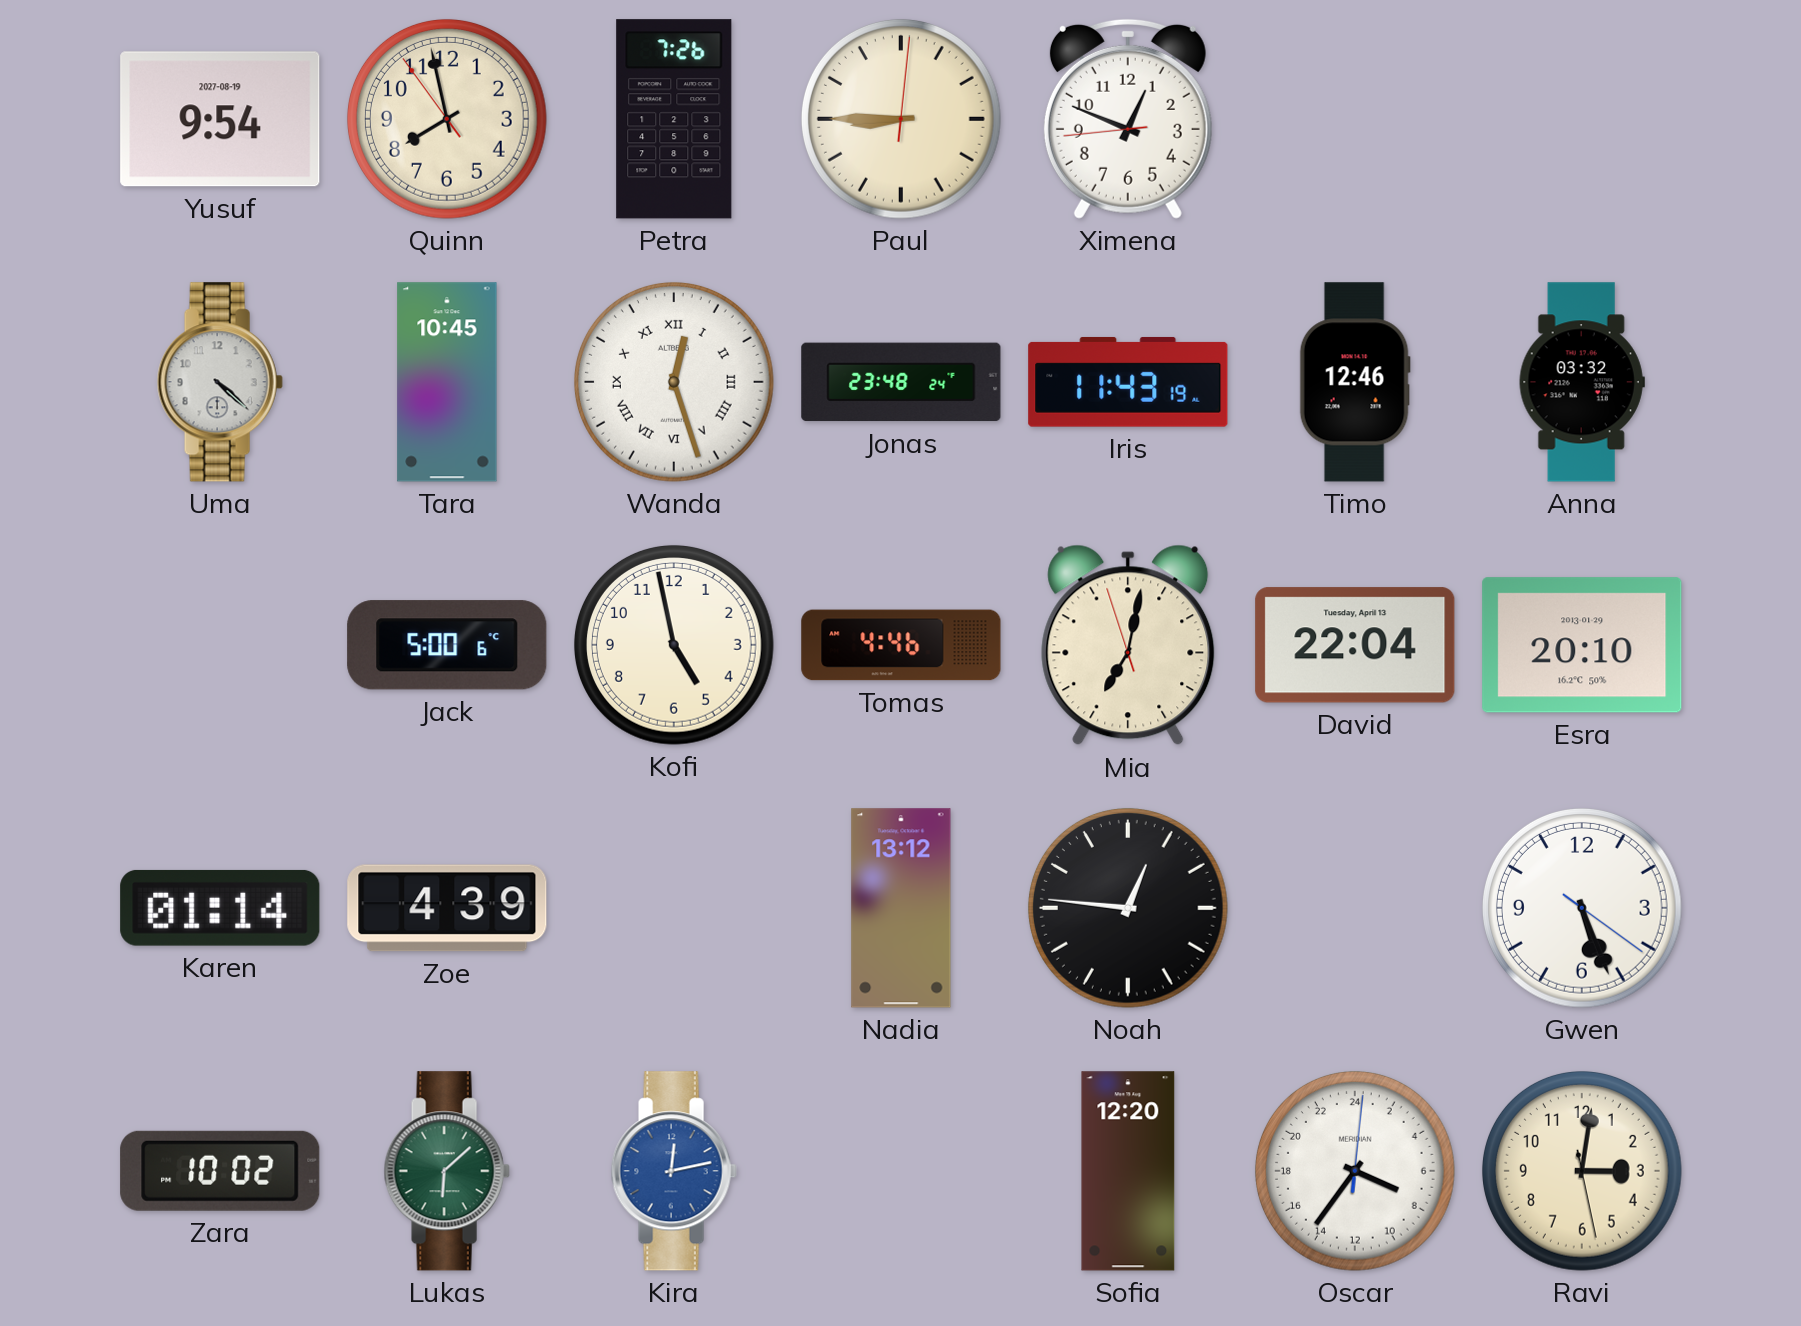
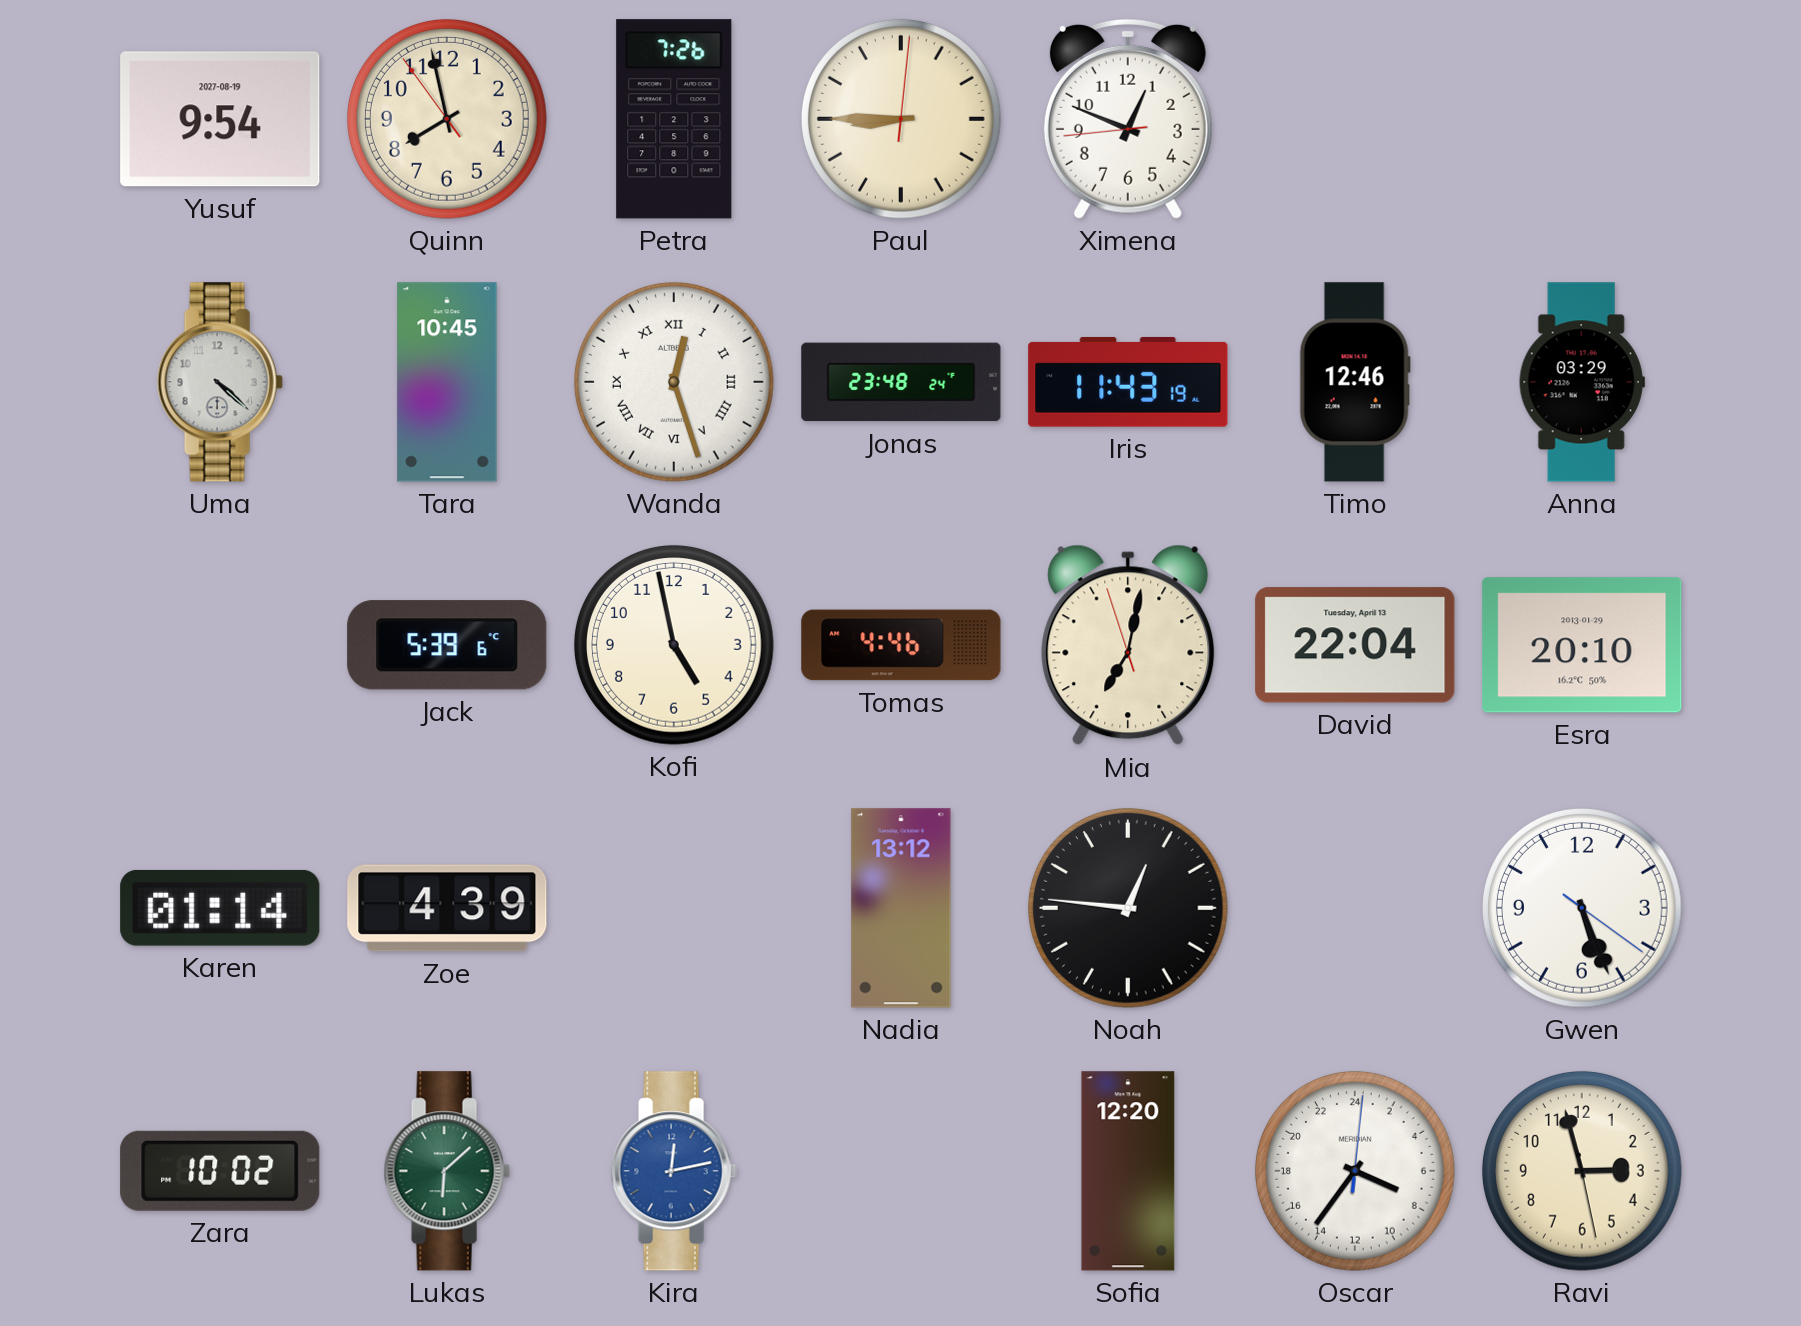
Anna: 03:32 -> 03:29 (1582, 382)
Jack: 5:00 -> 5:39 (447, 645)
Ravi: 3:01 -> 2:57 (1582, 1171)
